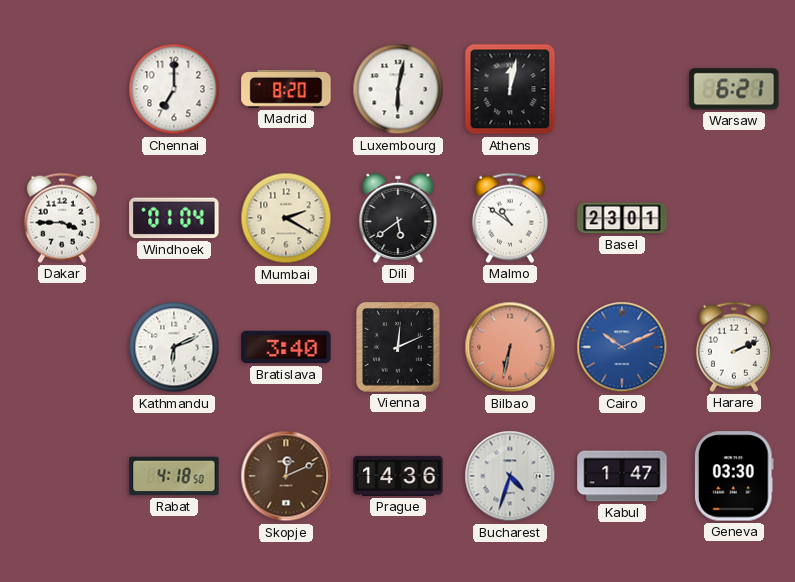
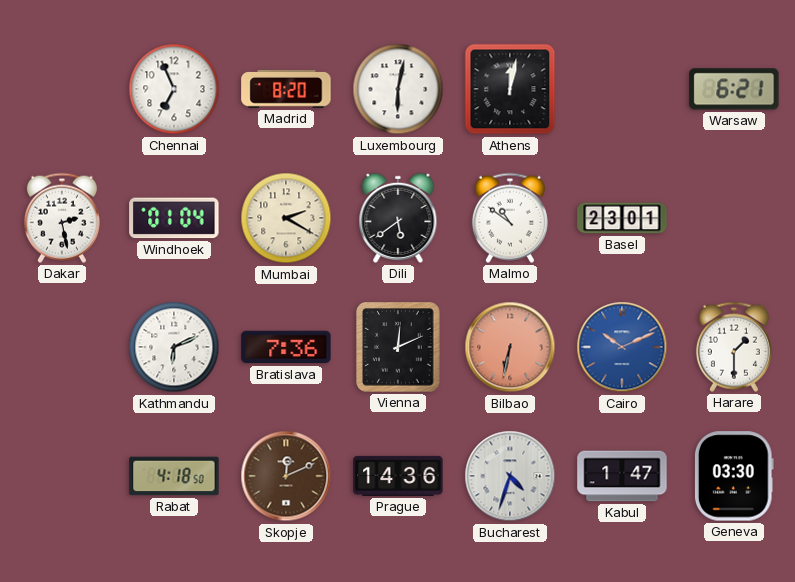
Chennai: 7:00 -> 6:56 (174, 89)
Dakar: 3:45 -> 2:28 (62, 218)
Bratislava: 3:40 -> 7:36 (286, 347)
Harare: 2:11 -> 1:30 (734, 347)
